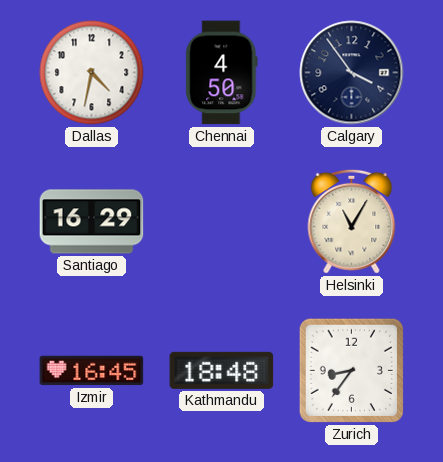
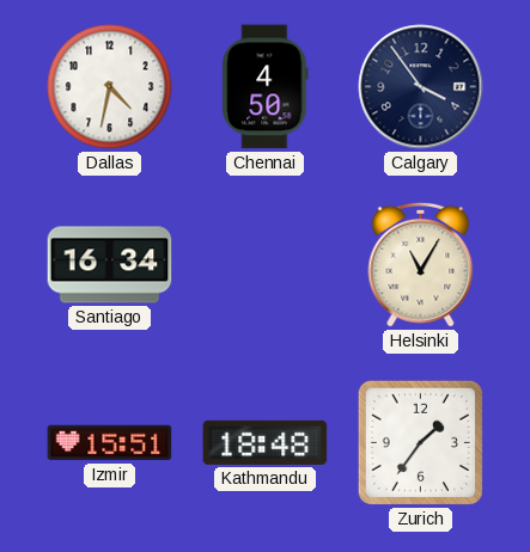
Santiago: 16:29 -> 16:34 (110, 265)
Izmir: 16:45 -> 15:51 (110, 443)
Zurich: 8:36 -> 1:36 (420, 442)
